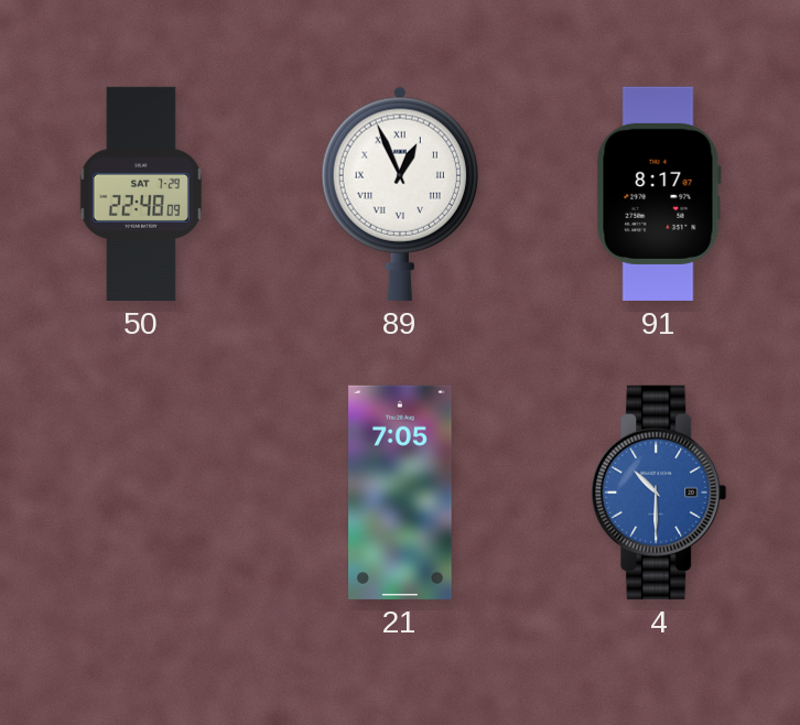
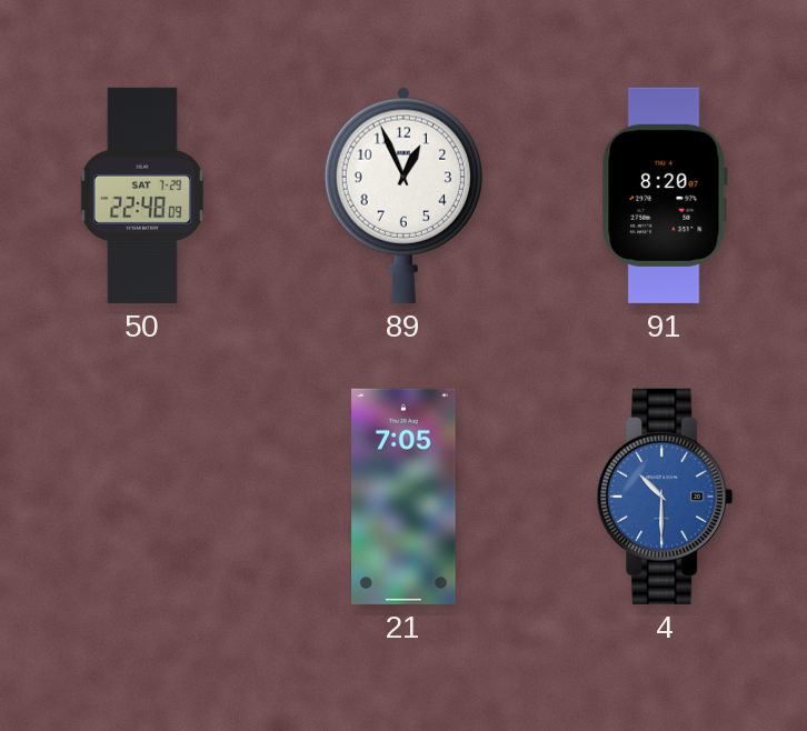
89 numerals: Roman -> Arabic (403, 196)
91: 8:17 -> 8:20 (665, 196)
